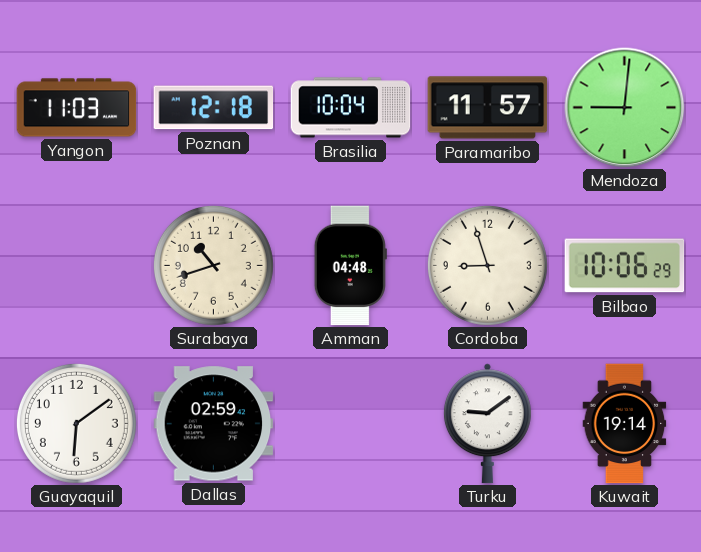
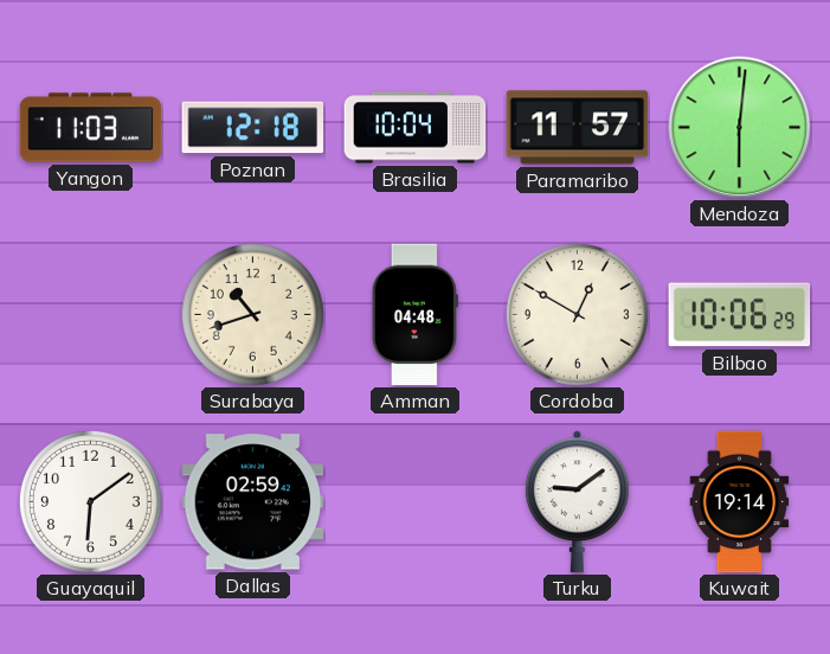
Mendoza: 9:01 -> 6:01 (740, 128)
Cordoba: 8:57 -> 12:50 (577, 314)
